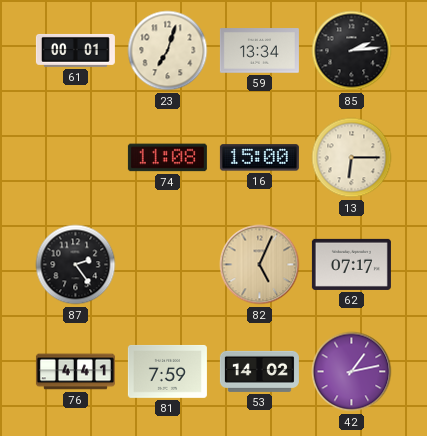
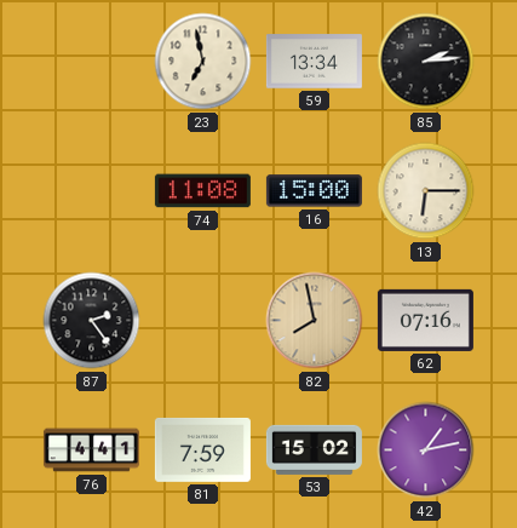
61: 00:01 -> none (75, 50)
23: 7:03 -> 6:58 (203, 62)
82: 5:04 -> 7:58 (315, 321)
62: 07:17 -> 07:16 (425, 320)
53: 14:02 -> 15:02 (314, 449)
